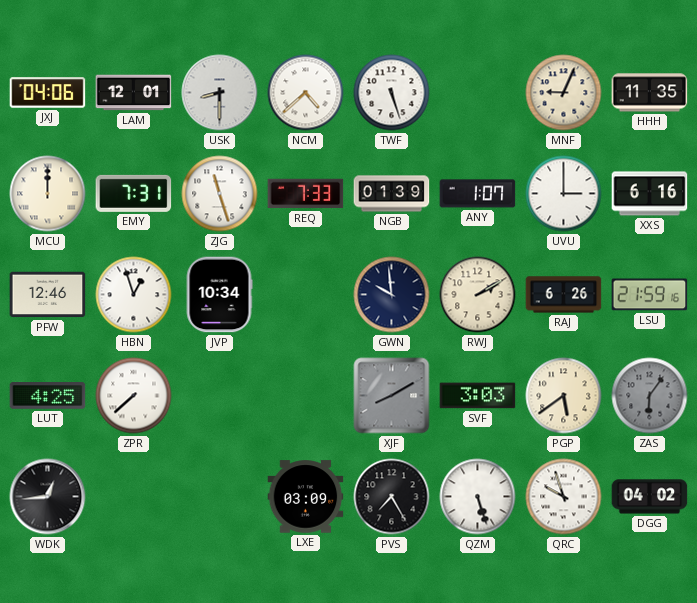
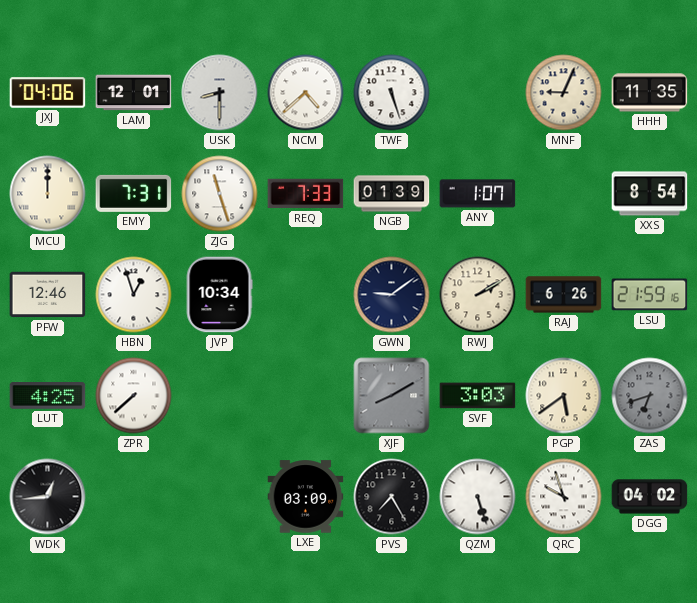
UVU: 3:00 -> none (564, 194)
XXS: 6:16 -> 8:54 (650, 194)
GWN: 9:59 -> 9:09 (392, 295)
ZAS: 6:06 -> 6:42 (650, 396)
